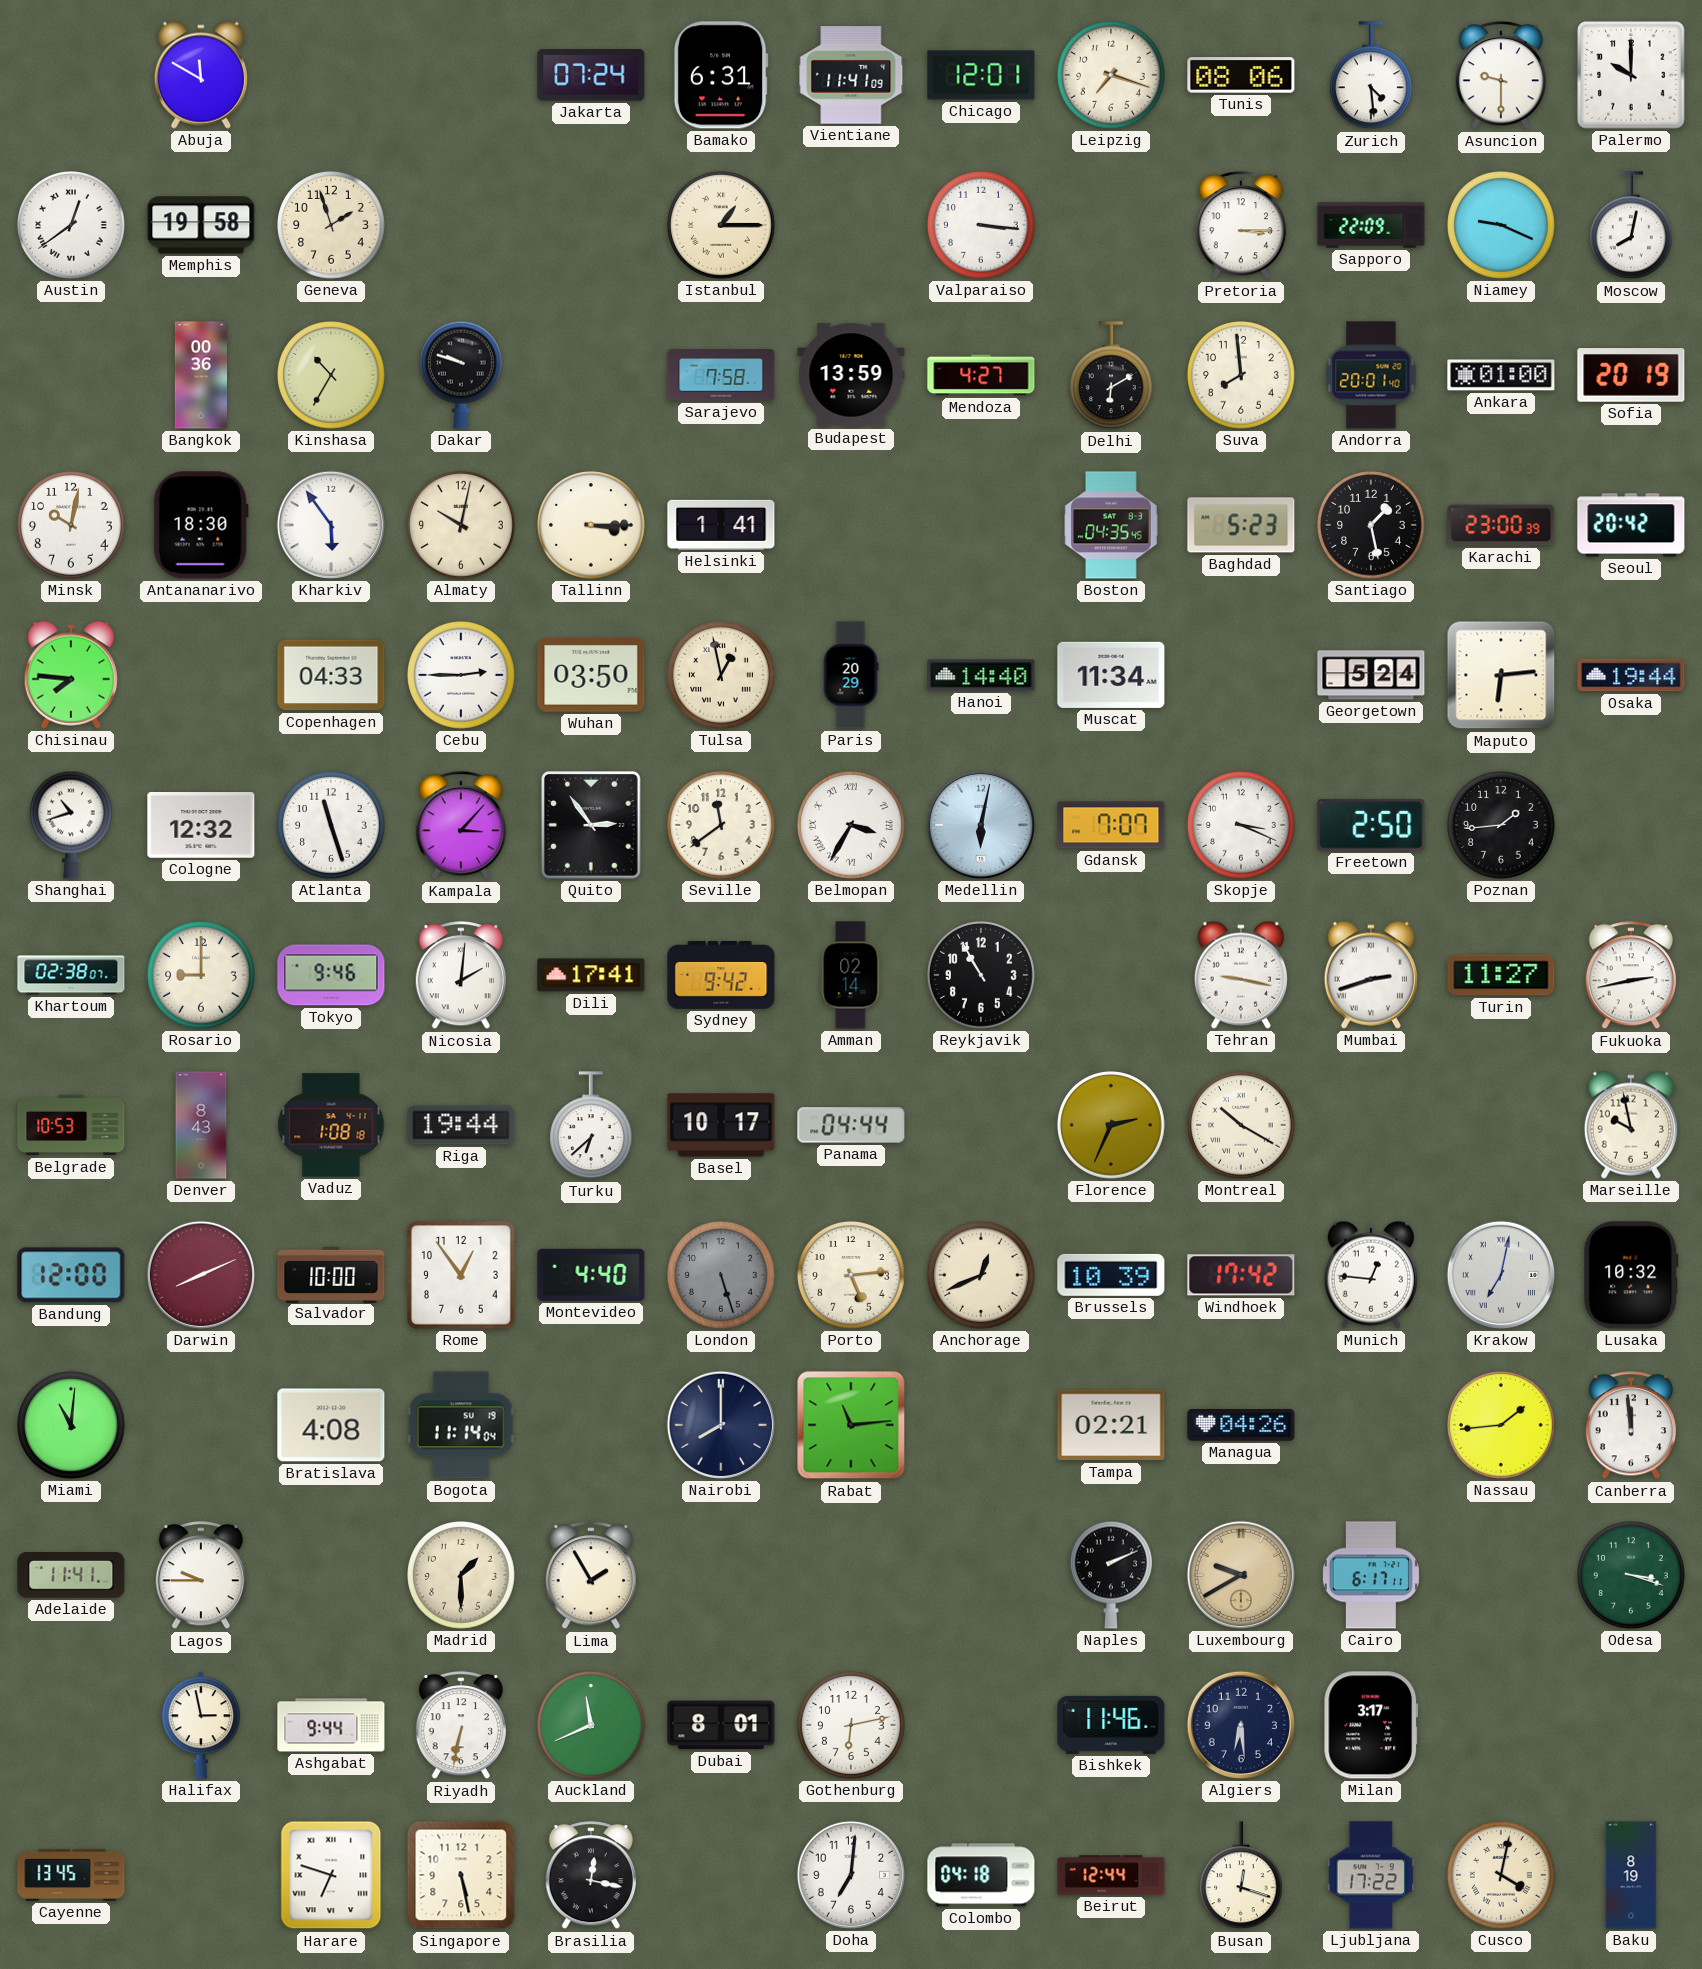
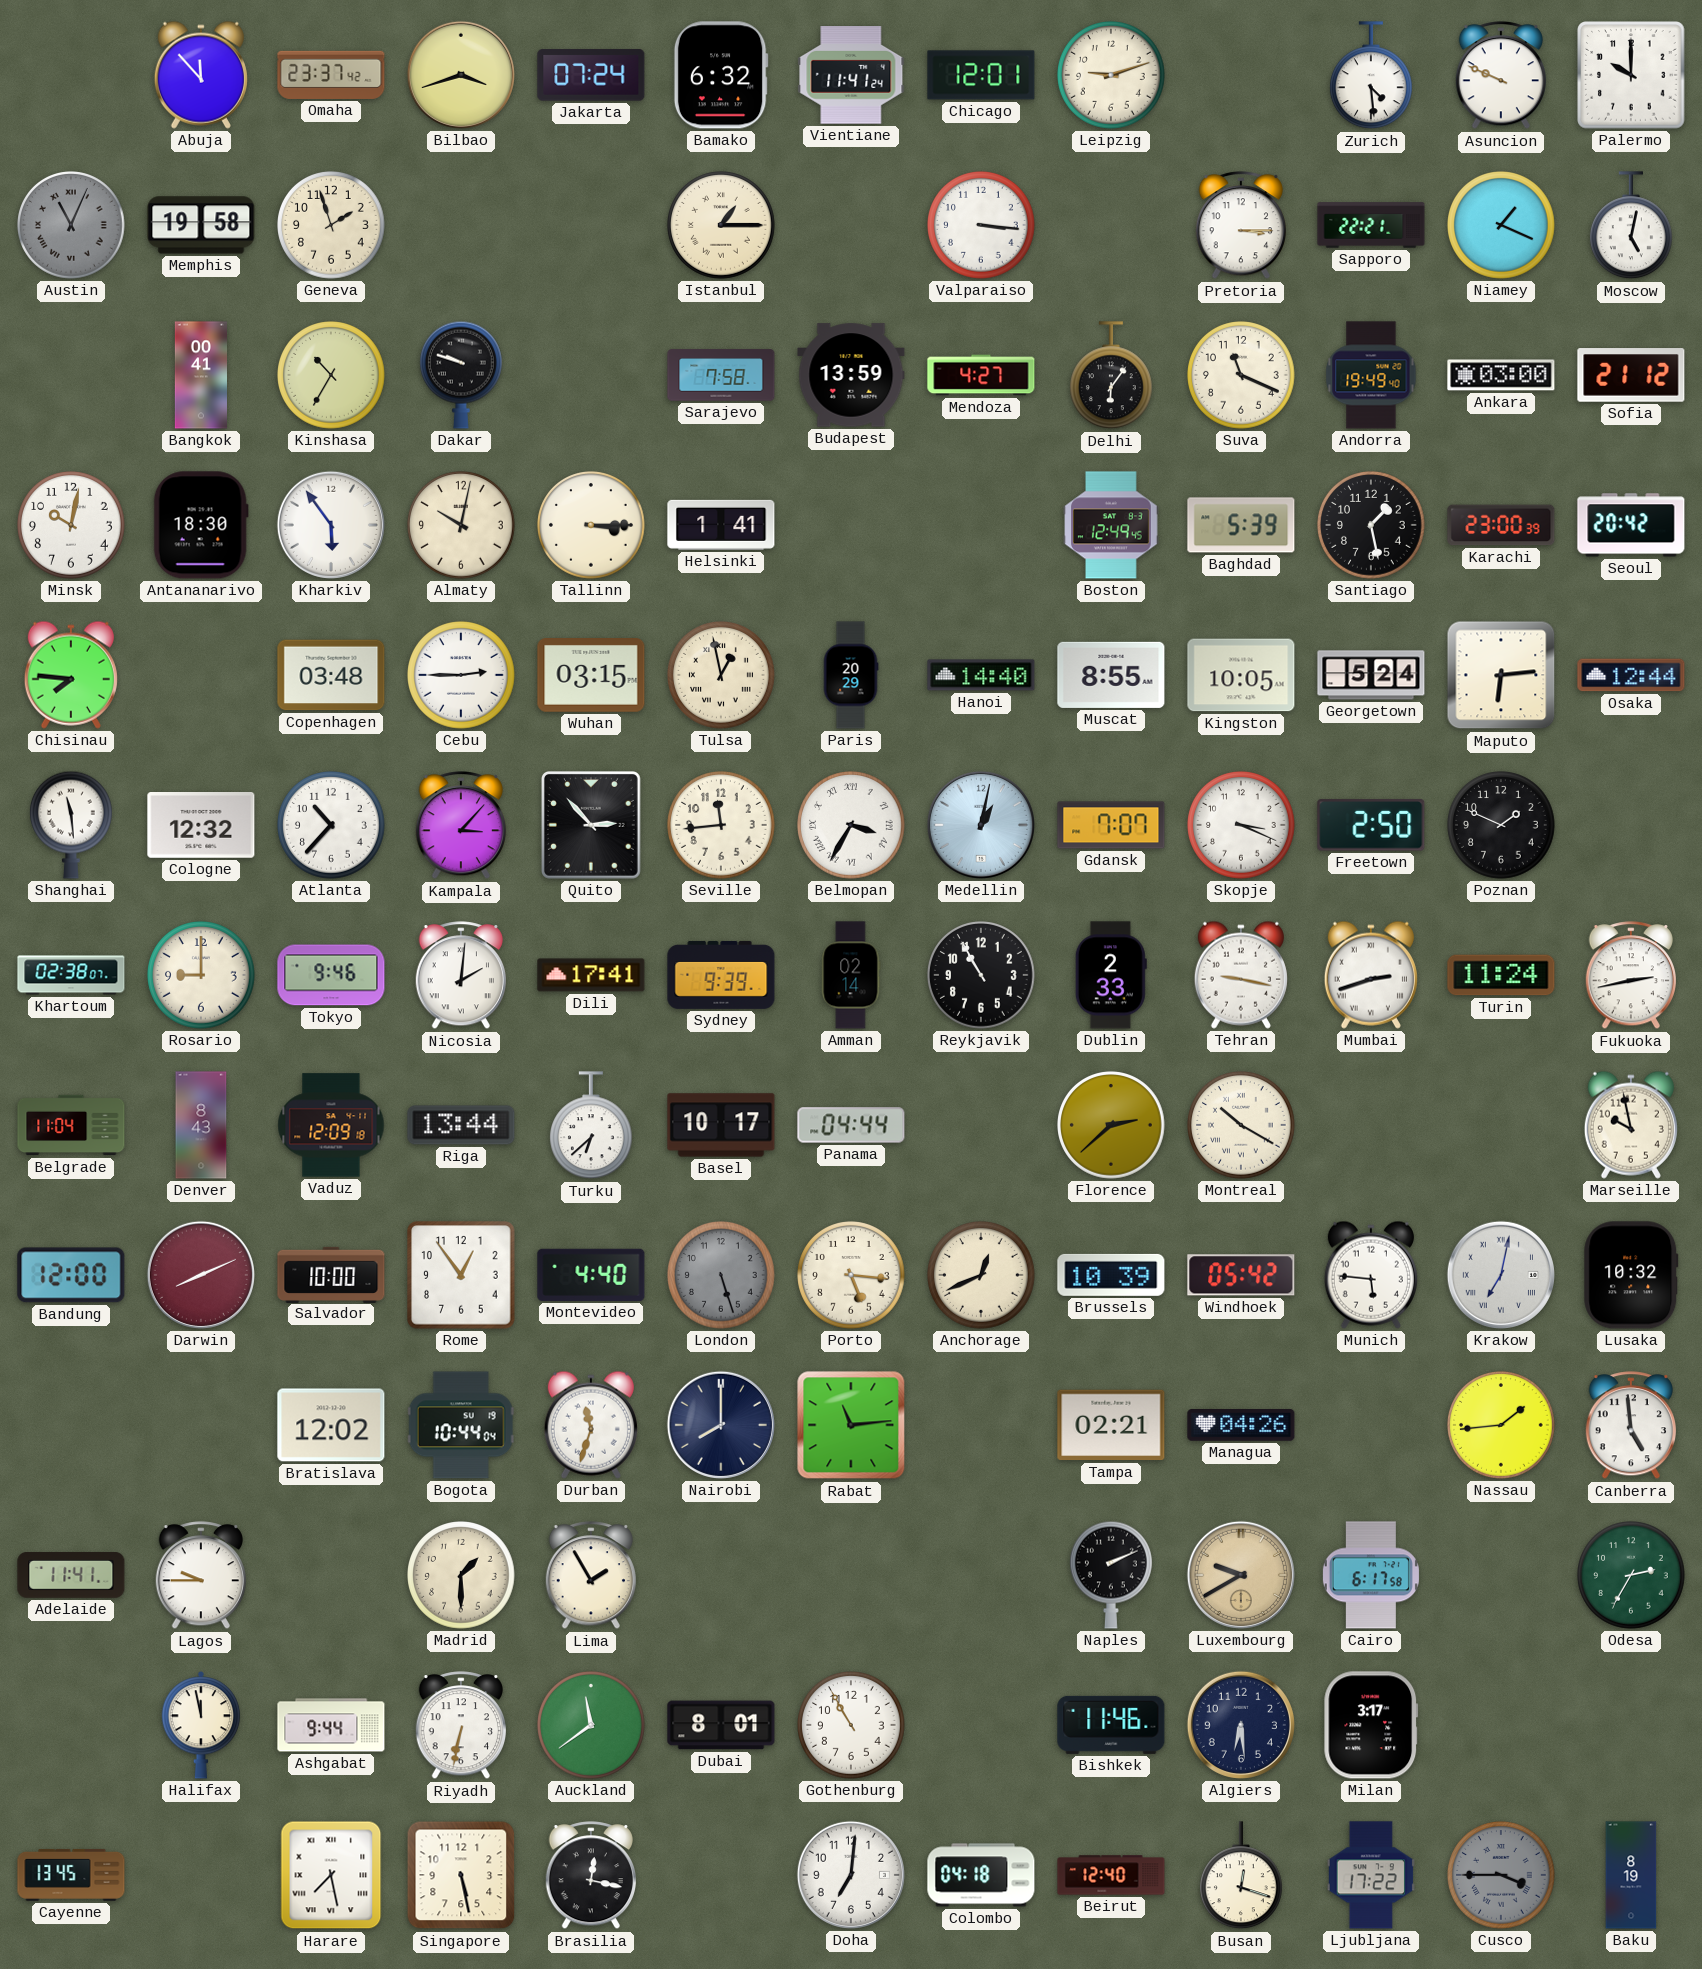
Abuja: 11:50 -> 11:53 (201, 75)
Omaha: none -> 23:37 (331, 75)
Bilbao: none -> 3:42 (461, 75)
Bamako: 6:31 -> 6:32 (721, 75)
Vientiane: 11:41:09 -> 11:41:24 (851, 75)
Leipzig: 7:18 -> 9:12 (1112, 76)
Tunis: 08:06 -> none (1241, 75)
Asuncion: 9:30 -> 9:49 (1500, 76)
Austin: 12:39 -> 11:04 (72, 226)
Austin dial: white -> grey (72, 226)
Sapporo: 22:09 -> 22:21 (1371, 225)
Niamey: 9:19 -> 1:19 (1502, 226)
Moscow: 8:02 -> 5:02 (1631, 226)
Bangkok: 00:36 -> 00:41 (200, 375)
Delhi: 6:10 -> 6:06 (1111, 376)
Suva: 7:59 -> 11:19 (1242, 376)
Andorra: 20:01 -> 19:49 (1371, 375)
Ankara: 01:00 -> 03:00 (1501, 375)
Sofia: 20:19 -> 21:12 (1631, 375)
Boston: 04:35 -> 12:49 (1111, 525)
Baghdad: 5:23 -> 5:39 (1241, 525)
Copenhagen: 04:33 -> 03:48 (331, 675)
Wuhan: 03:50 -> 03:15 (591, 676)
Muscat: 11:34 -> 8:55 (1111, 675)
Kingston: none -> 10:05 (1241, 675)
Osaka: 19:44 -> 12:44 (1631, 675)
Shanghai: 10:42 -> 11:29 (71, 825)
Atlanta: 11:27 -> 10:37 (332, 826)
Quito: 2:54 -> 2:53 (591, 826)
Seville: 11:39 -> 11:44 (722, 826)
Medellin: 6:02 -> 1:02 (981, 825)
Poznan: 1:44 -> 1:49 (1502, 826)
Sydney: 9:42 -> 9:39 (721, 975)
Dublin: none -> 2:33 (1111, 975)
Turin: 11:27 -> 11:24 (1501, 975)
Belgrade: 10:53 -> 11:04 (71, 1125)
Vaduz: 1:08 -> 12:09 (331, 1125)
Riga: 19:44 -> 13:44 (461, 1125)
Florence: 2:34 -> 2:38 (1112, 1126)
Porto: 5:14 -> 5:16 (852, 1276)
Windhoek: 17:42 -> 05:42 (1241, 1275)
Munich: 12:46 -> 5:46 (1371, 1275)
Miami: 11:01 -> none (72, 1426)
Bratislava: 4:08 -> 12:02 (331, 1425)
Bogota: 11:14 -> 10:44 (461, 1425)
Durban: none -> 11:33 (591, 1425)
Canberra: 11:59 -> 4:59 (1630, 1426)
Cairo: 6:17:11 -> 6:17:58 (1371, 1575)
Odesa: 3:18 -> 2:35 (1632, 1576)
Halifax: 2:58 -> 11:58 (201, 1725)
Auckland: 11:41 -> 11:39 (592, 1726)
Gothenburg: 6:13 -> 10:55 (852, 1726)
Harare: 6:48 -> 7:28 (331, 1875)
Beirut: 12:44 -> 12:40 (1111, 1875)
Cusco: 4:02 -> 3:45 (1502, 1876)
Cusco dial: cream -> grey (1502, 1876)
